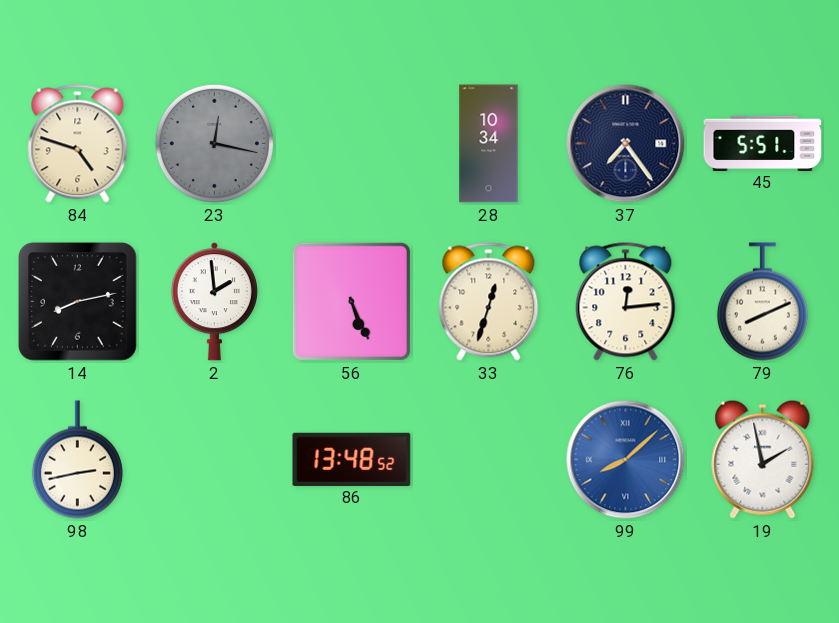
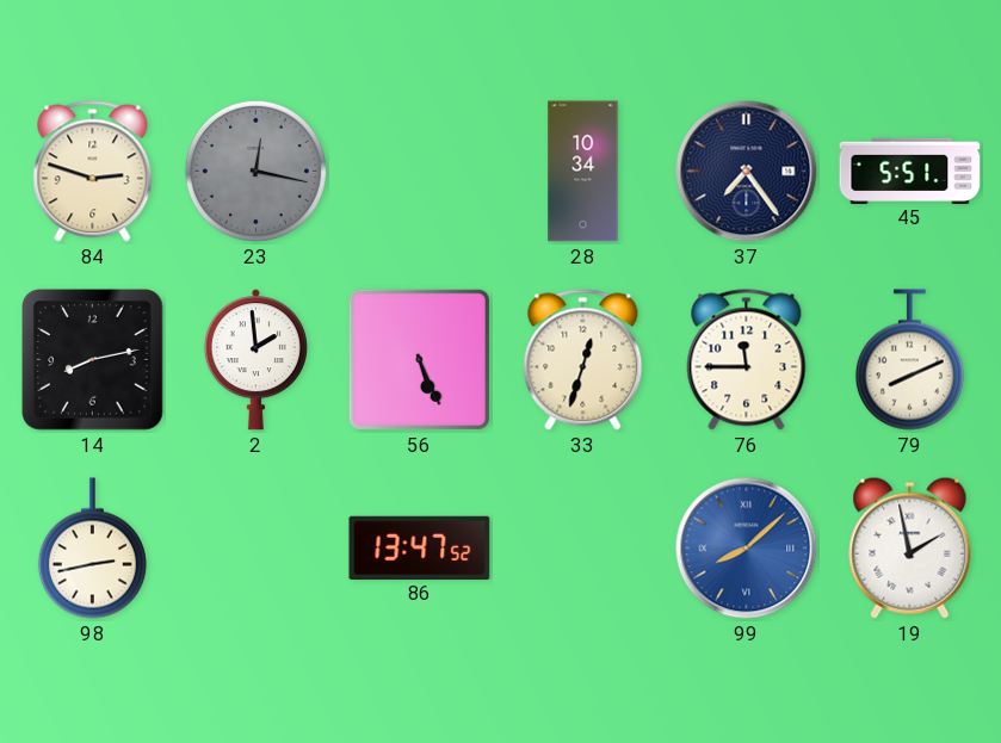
84: 4:48 -> 2:48 (93, 172)
76: 12:14 -> 11:45 (747, 360)
86: 13:48 -> 13:47 (420, 547)
